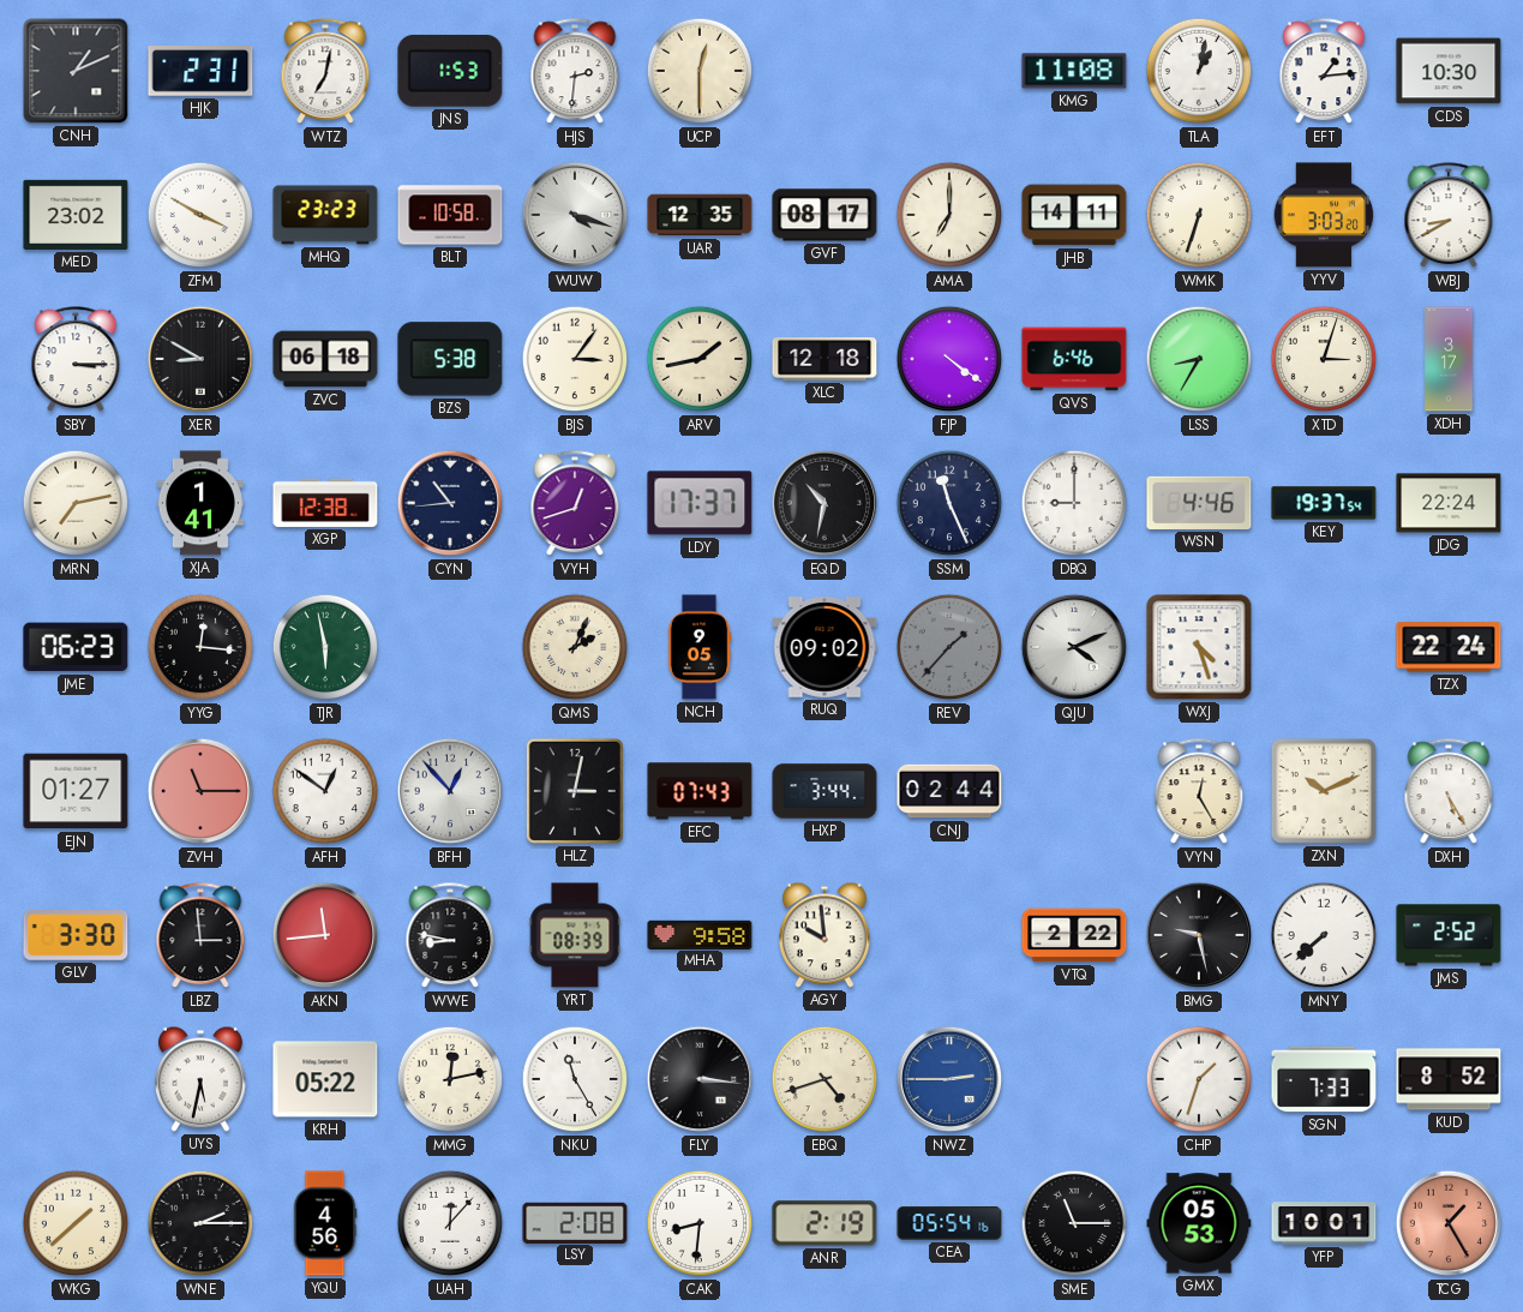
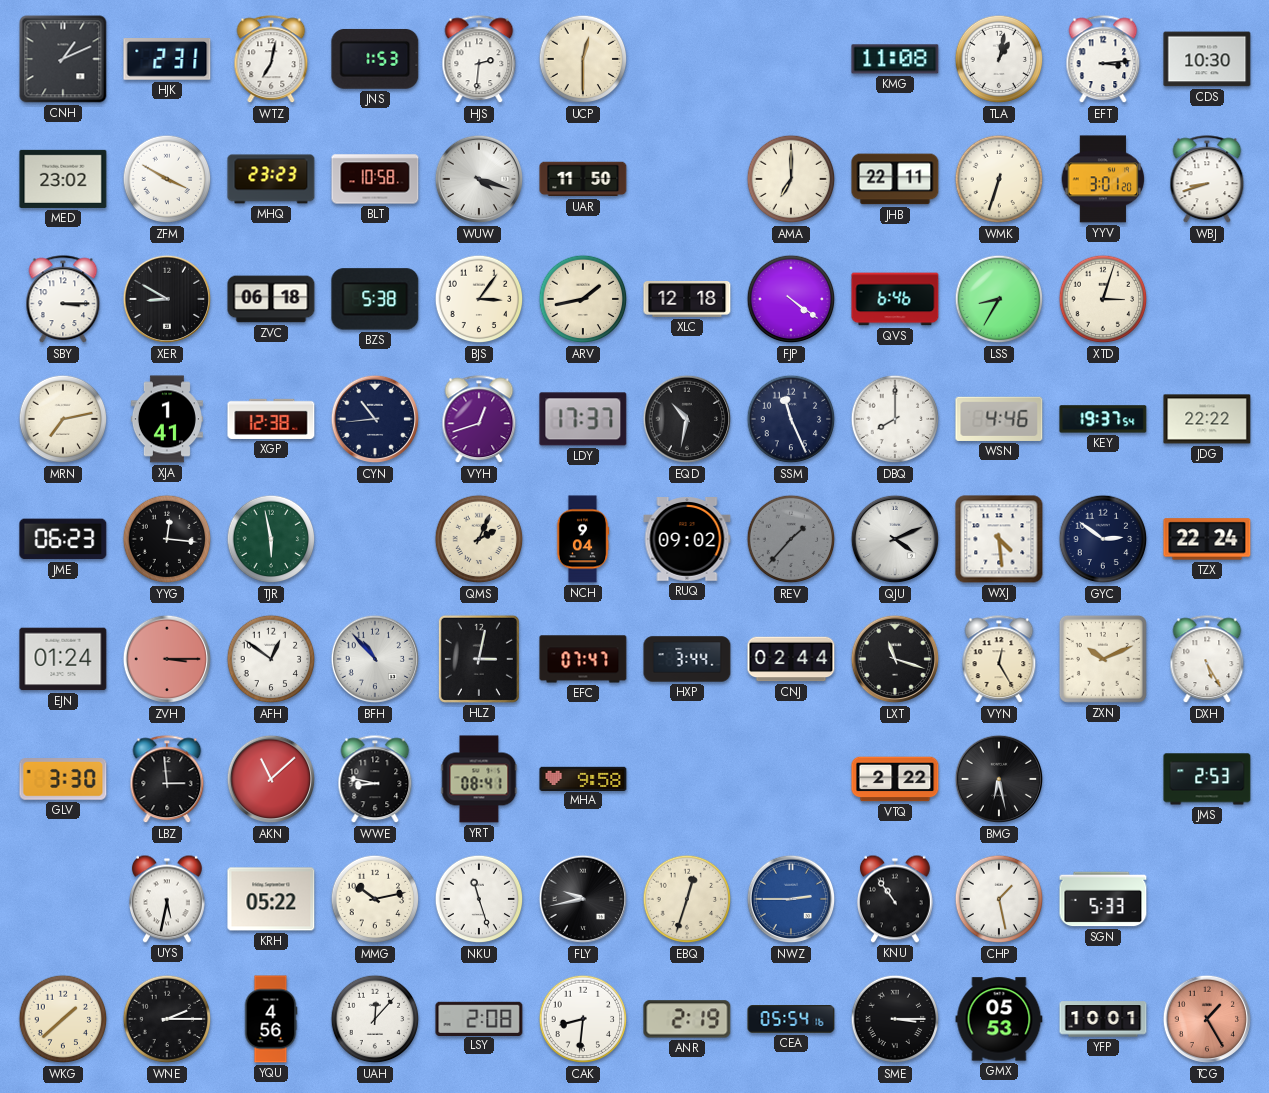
EFT: 1:14 -> 3:14 (1103, 60)
UAR: 12:35 -> 11:50 (583, 179)
GVF: 08:17 -> none (825, 215)
JHB: 14:11 -> 22:11 (895, 179)
YYV: 3:03 -> 3:01 (1103, 179)
WBJ: 8:40 -> 8:42 (1207, 180)
XDH: 3:17 -> none (1449, 359)
DBQ: 9:00 -> 8:00 (895, 419)
JDG: 22:24 -> 22:22 (1207, 419)
NCH: 9:05 -> 9:04 (583, 539)
WXJ: 4:27 -> 4:29 (999, 539)
GYC: none -> 2:51 (1103, 539)
EJN: 01:27 -> 01:24 (63, 659)
ZVH: 11:15 -> 3:15 (167, 659)
BFH: 12:53 -> 10:53 (375, 659)
EFC: 07:43 -> 07:47 (583, 659)
LXT: none -> 11:18 (895, 659)
AKN: 11:44 -> 11:08 (271, 779)
YRT: 08:39 -> 08:41 (479, 779)
AGY: 9:59 -> none (825, 935)
BMG: 9:28 -> 6:28 (999, 779)
MNY: 7:38 -> none (1324, 935)
JMS: 2:52 -> 2:53 (1207, 779)
MMG: 12:13 -> 10:13 (375, 899)
NKU: 11:25 -> 11:27 (479, 899)
FLY: 3:16 -> 9:43 (583, 899)
EBQ: 4:42 -> 12:33 (687, 899)
KNU: none -> 10:54 (895, 899)
CHP: 1:33 -> 1:28 (999, 899)
SGN: 7:33 -> 5:33 (1103, 899)
KUD: 8:52 -> none (1449, 1079)
SME: 11:15 -> 3:15 (895, 1019)
